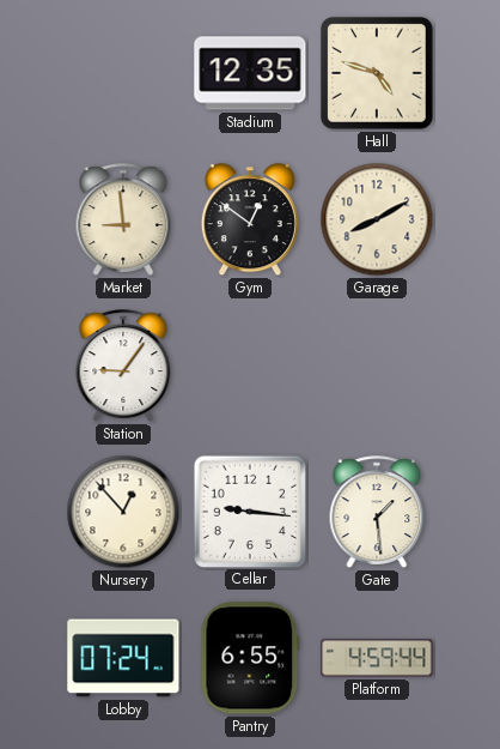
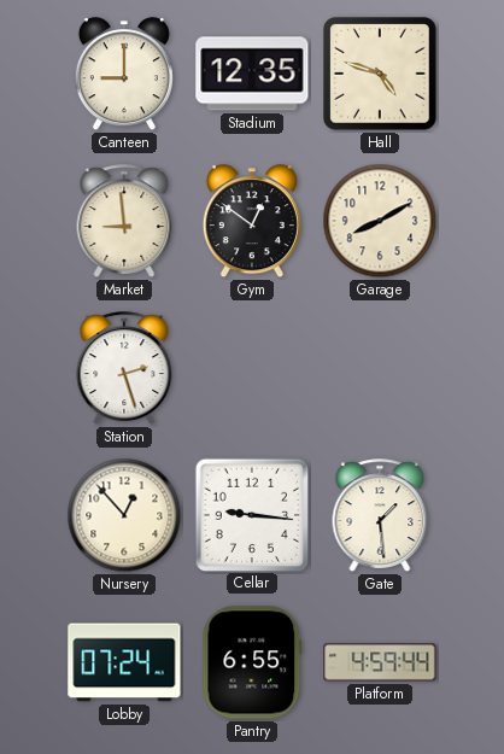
Canteen: none -> 9:00 (124, 75)
Station: 9:06 -> 2:27 (124, 368)
